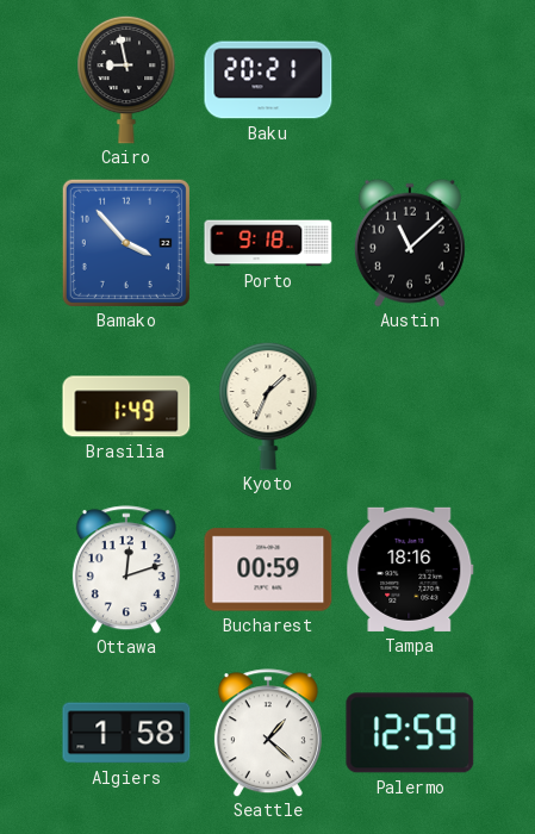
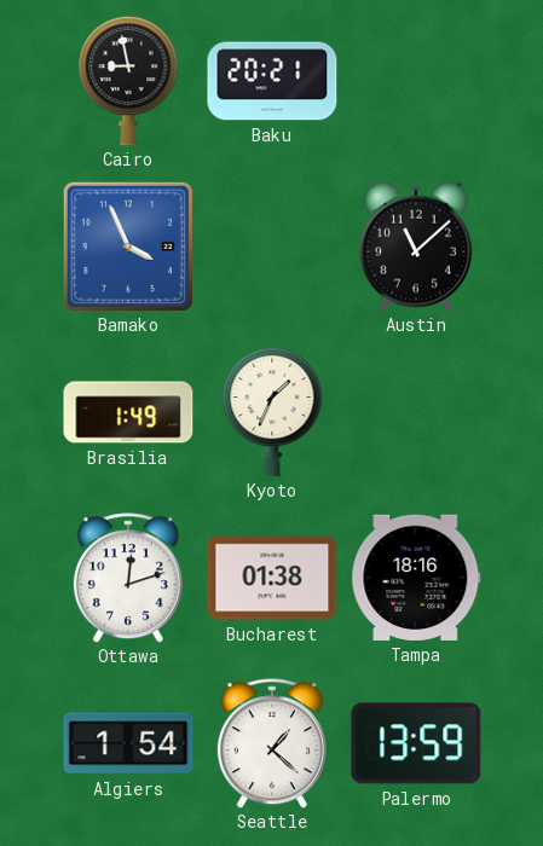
Bamako: 3:53 -> 3:56 (128, 247)
Porto: 9:18 -> none (268, 243)
Bucharest: 00:59 -> 01:38 (272, 578)
Algiers: 1:58 -> 1:54 (128, 743)
Palermo: 12:59 -> 13:59 (416, 743)
